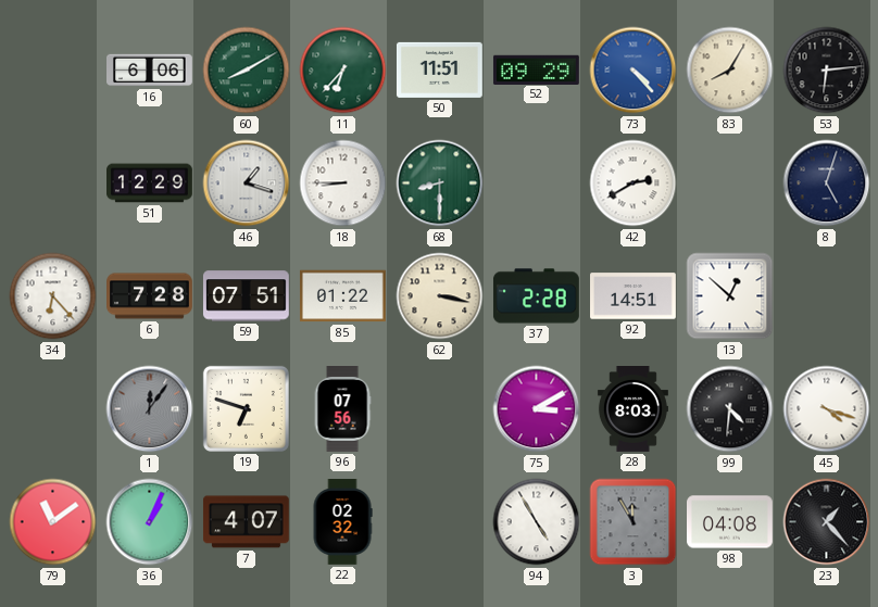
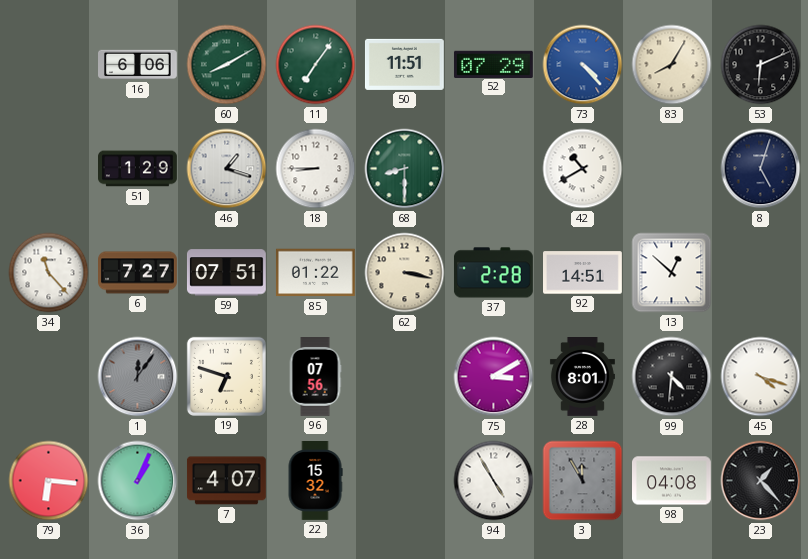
11: 6:37 -> 7:06 (316, 65)
52: 09:29 -> 07:29 (493, 64)
53: 6:14 -> 6:11 (761, 65)
51: 12:29 -> 1:29 (138, 169)
42: 2:40 -> 10:40 (583, 169)
34: 6:23 -> 11:23 (49, 273)
6: 7:28 -> 7:27 (138, 273)
28: 8:03 -> 8:01 (582, 377)
79: 11:09 -> 6:16 (49, 481)
22: 02:32 -> 15:32 (315, 481)
